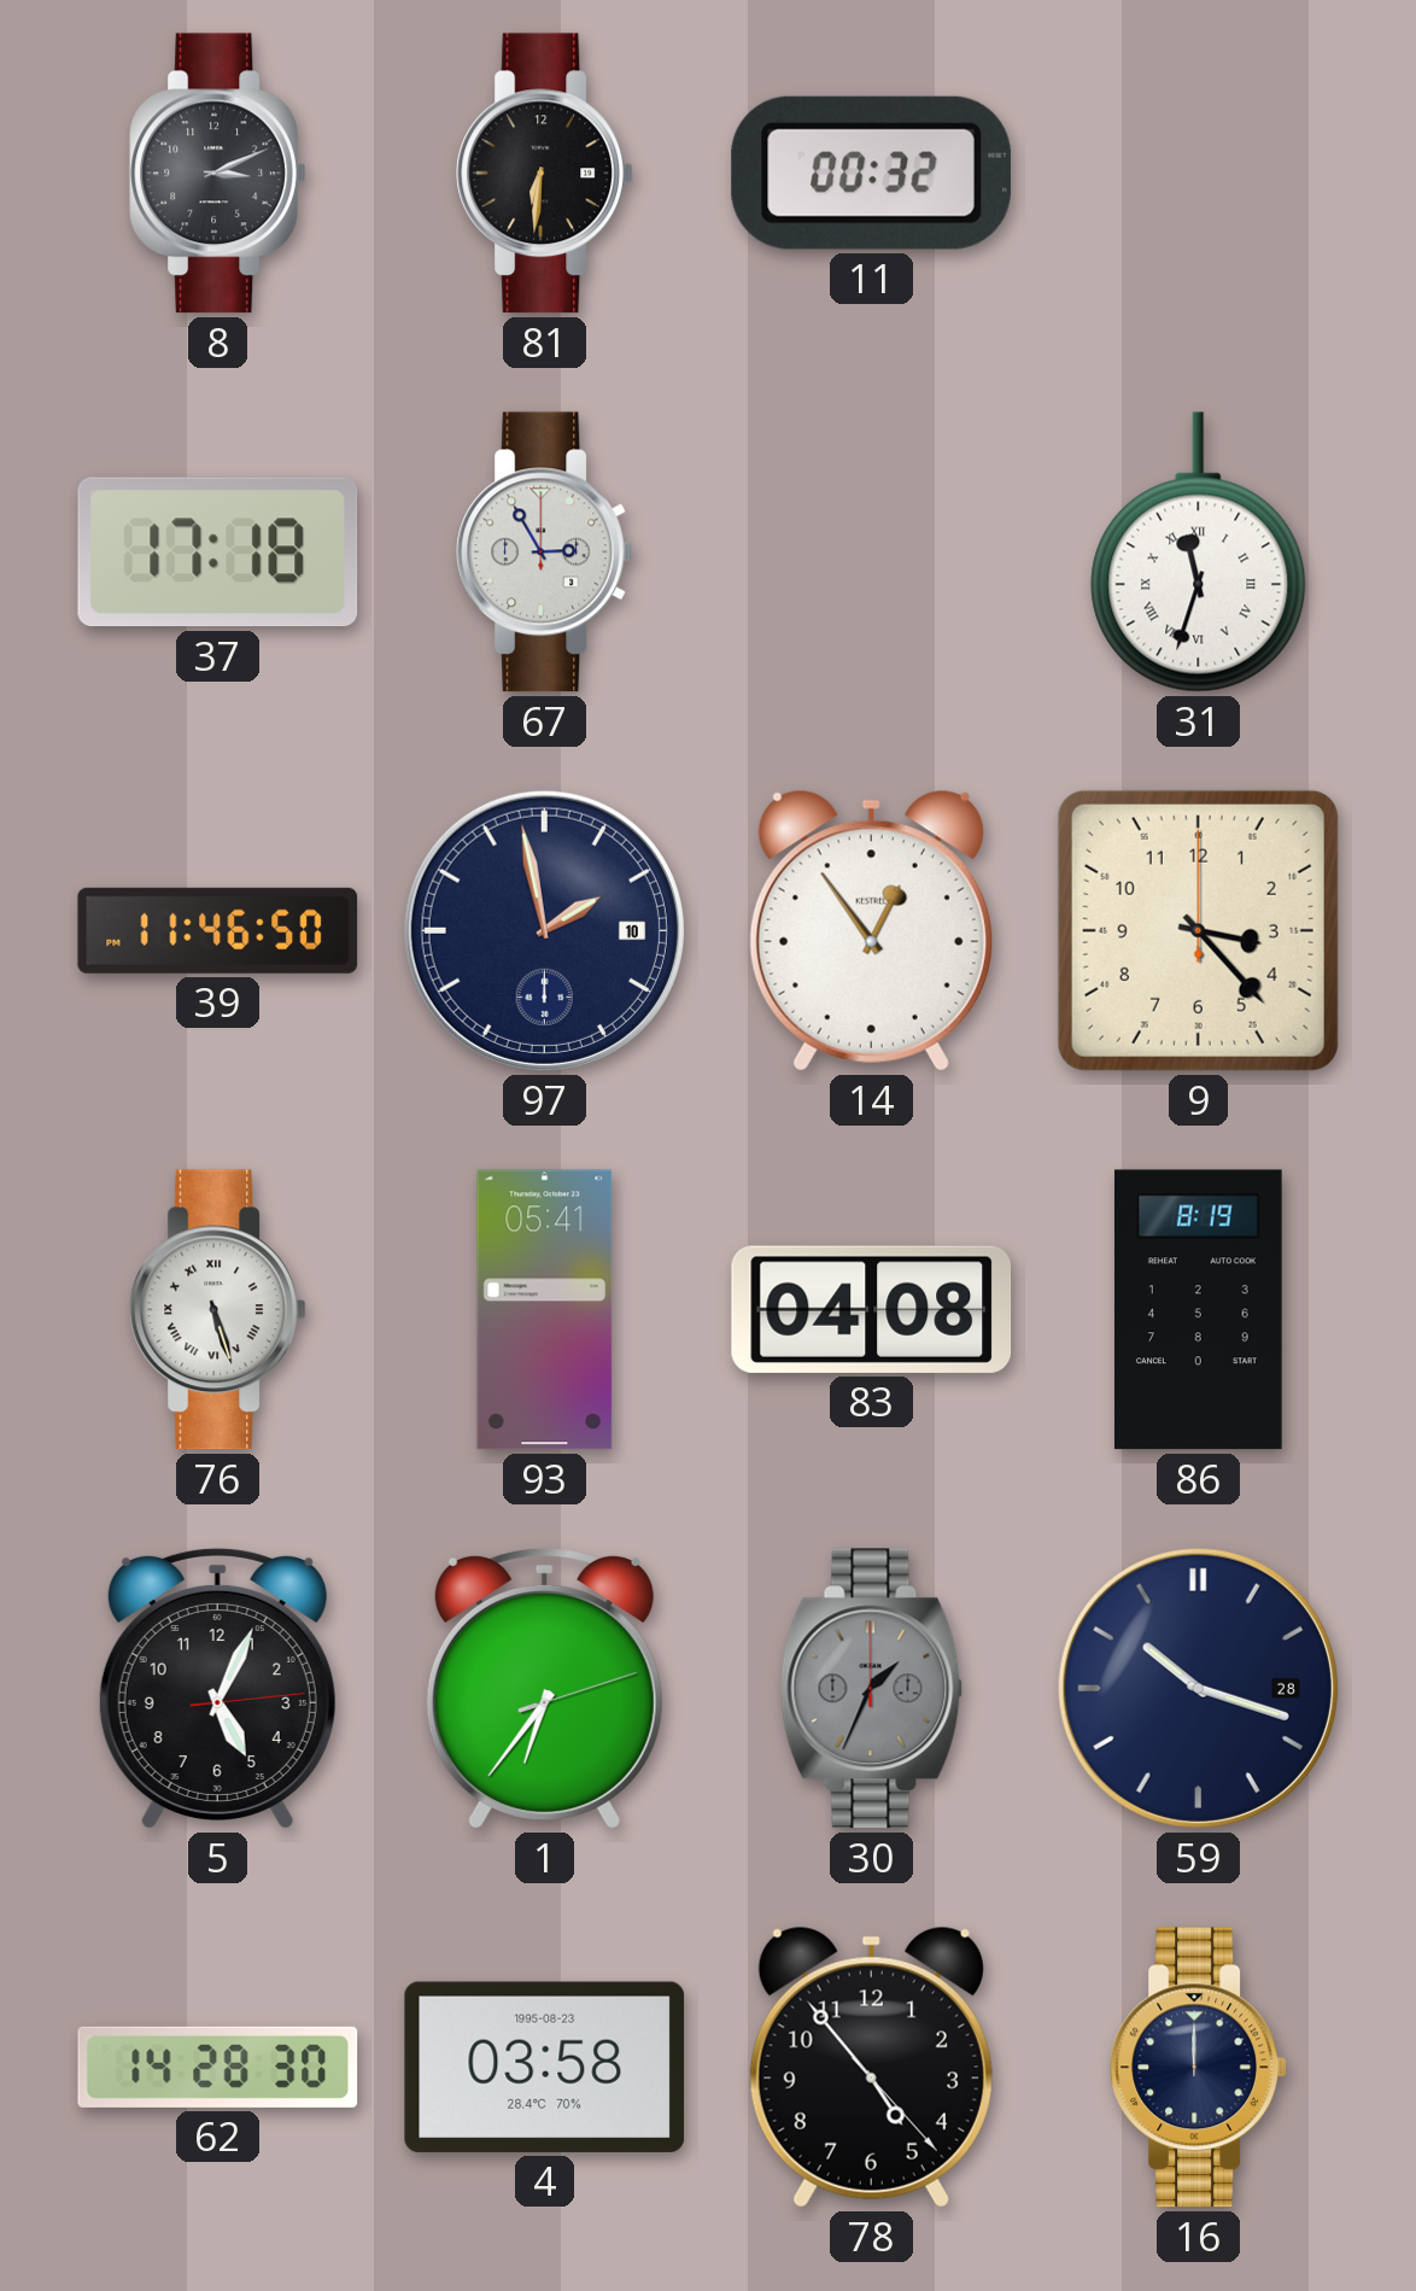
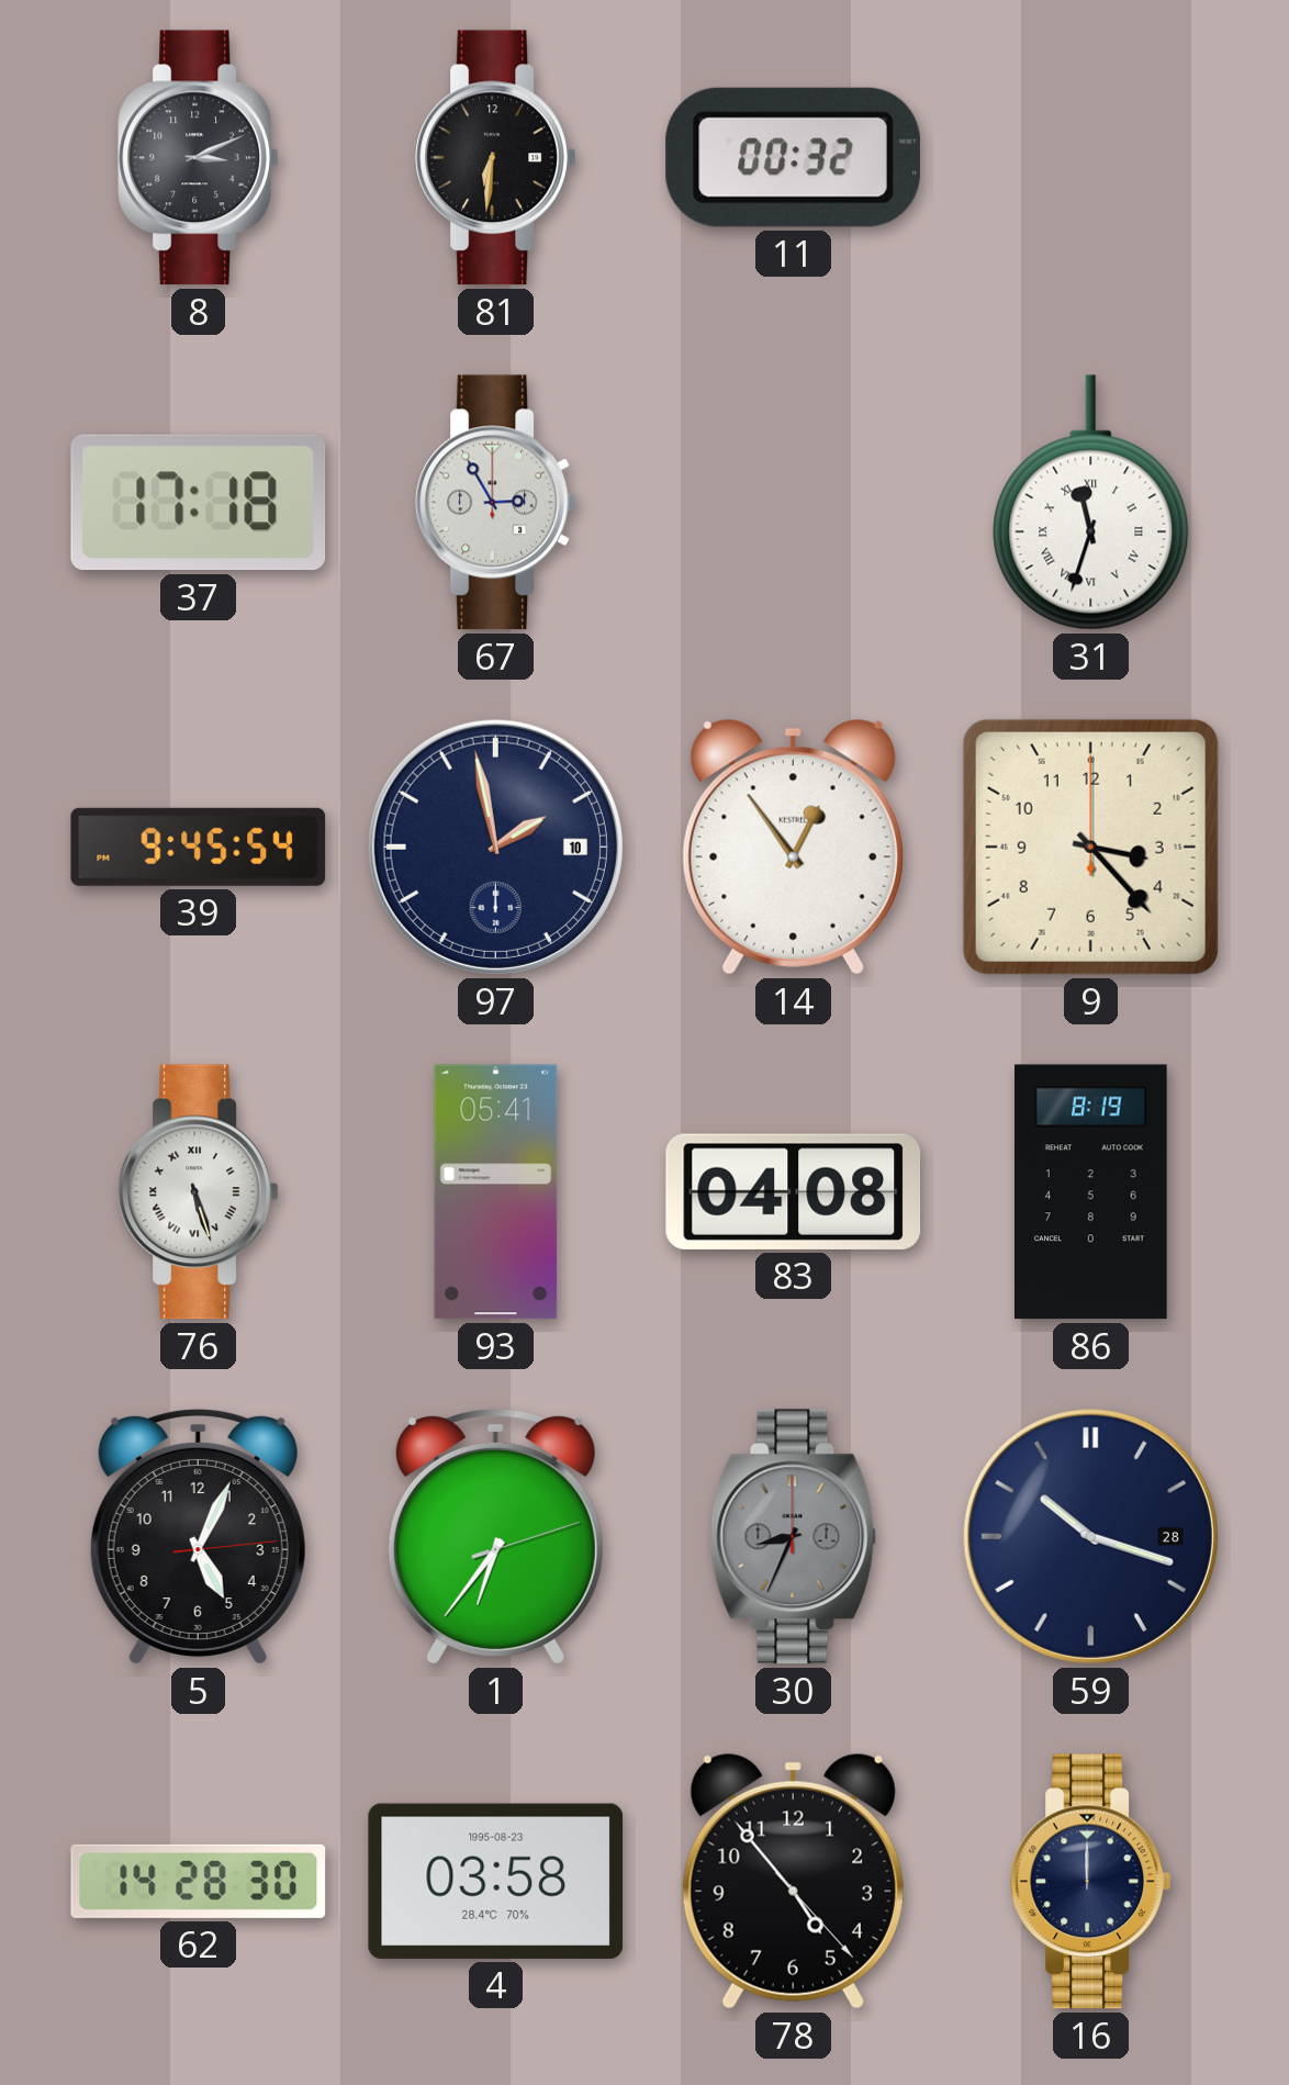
39: 11:46 -> 9:45 (199, 847)
30: 1:34 -> 8:34 (794, 1537)
